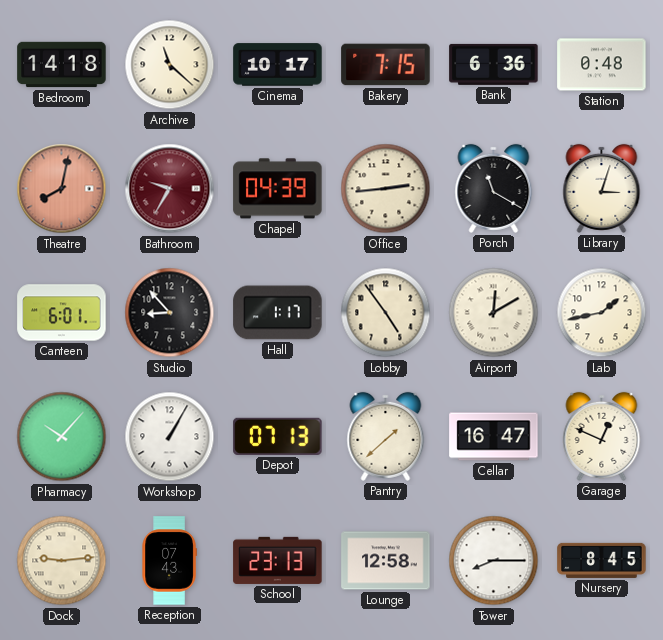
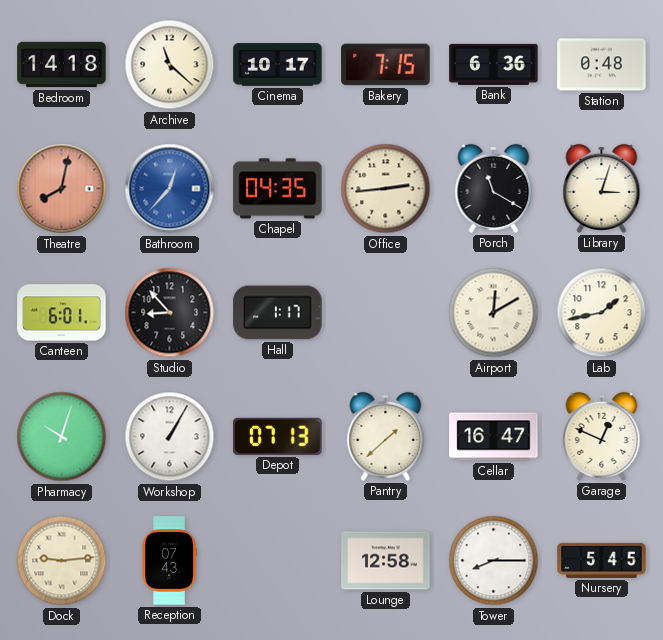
Bathroom: 9:35 -> 12:37 (170, 189)
Bathroom dial: burgundy -> blue (170, 189)
Chapel: 04:39 -> 04:35 (278, 189)
Lobby: 4:54 -> none (386, 313)
Pharmacy: 10:07 -> 10:03 (62, 437)
School: 23:13 -> none (278, 560)
Nursery: 8:45 -> 5:45 (602, 560)
